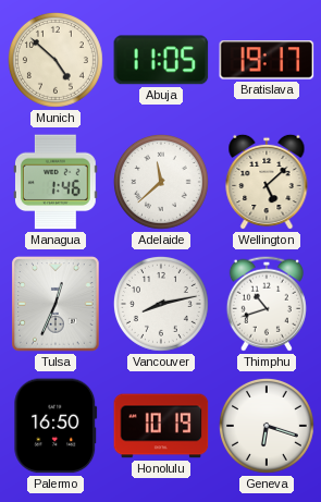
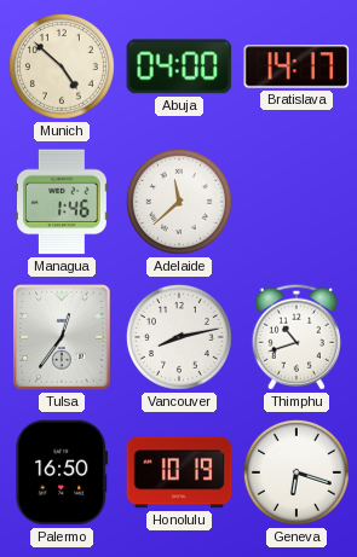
Abuja: 11:05 -> 04:00 (179, 66)
Bratislava: 19:17 -> 14:17 (296, 66)
Wellington: 5:08 -> none (267, 182)
Tulsa: 12:34 -> 12:36 (62, 337)
